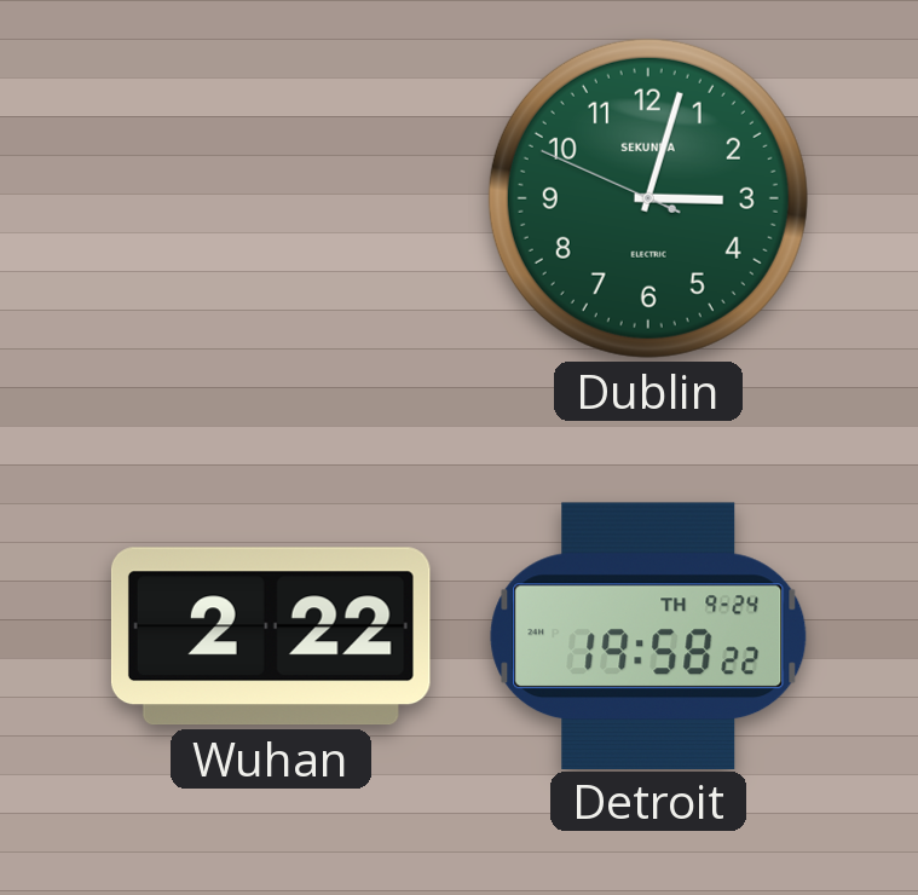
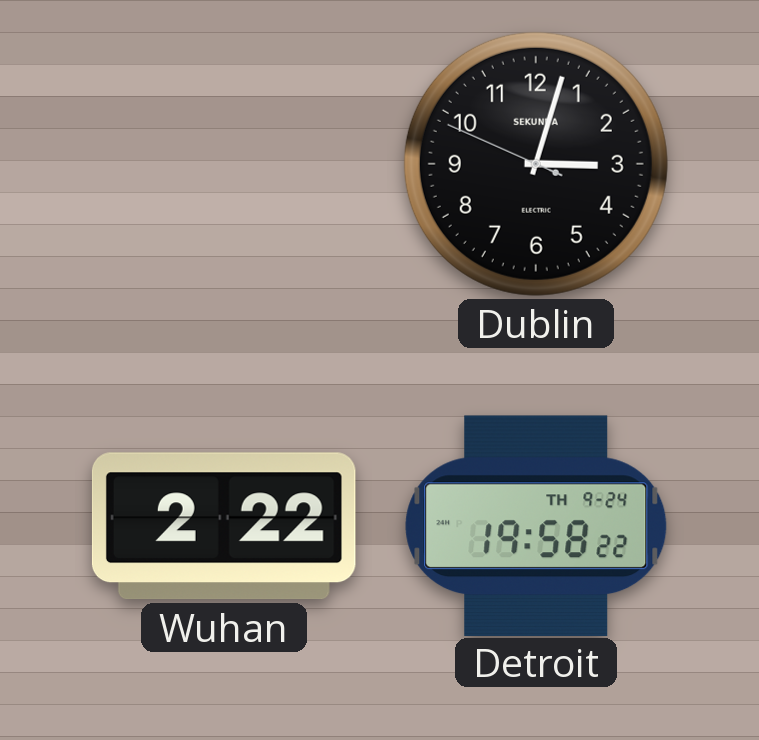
Dublin dial: green -> black (536, 164)
